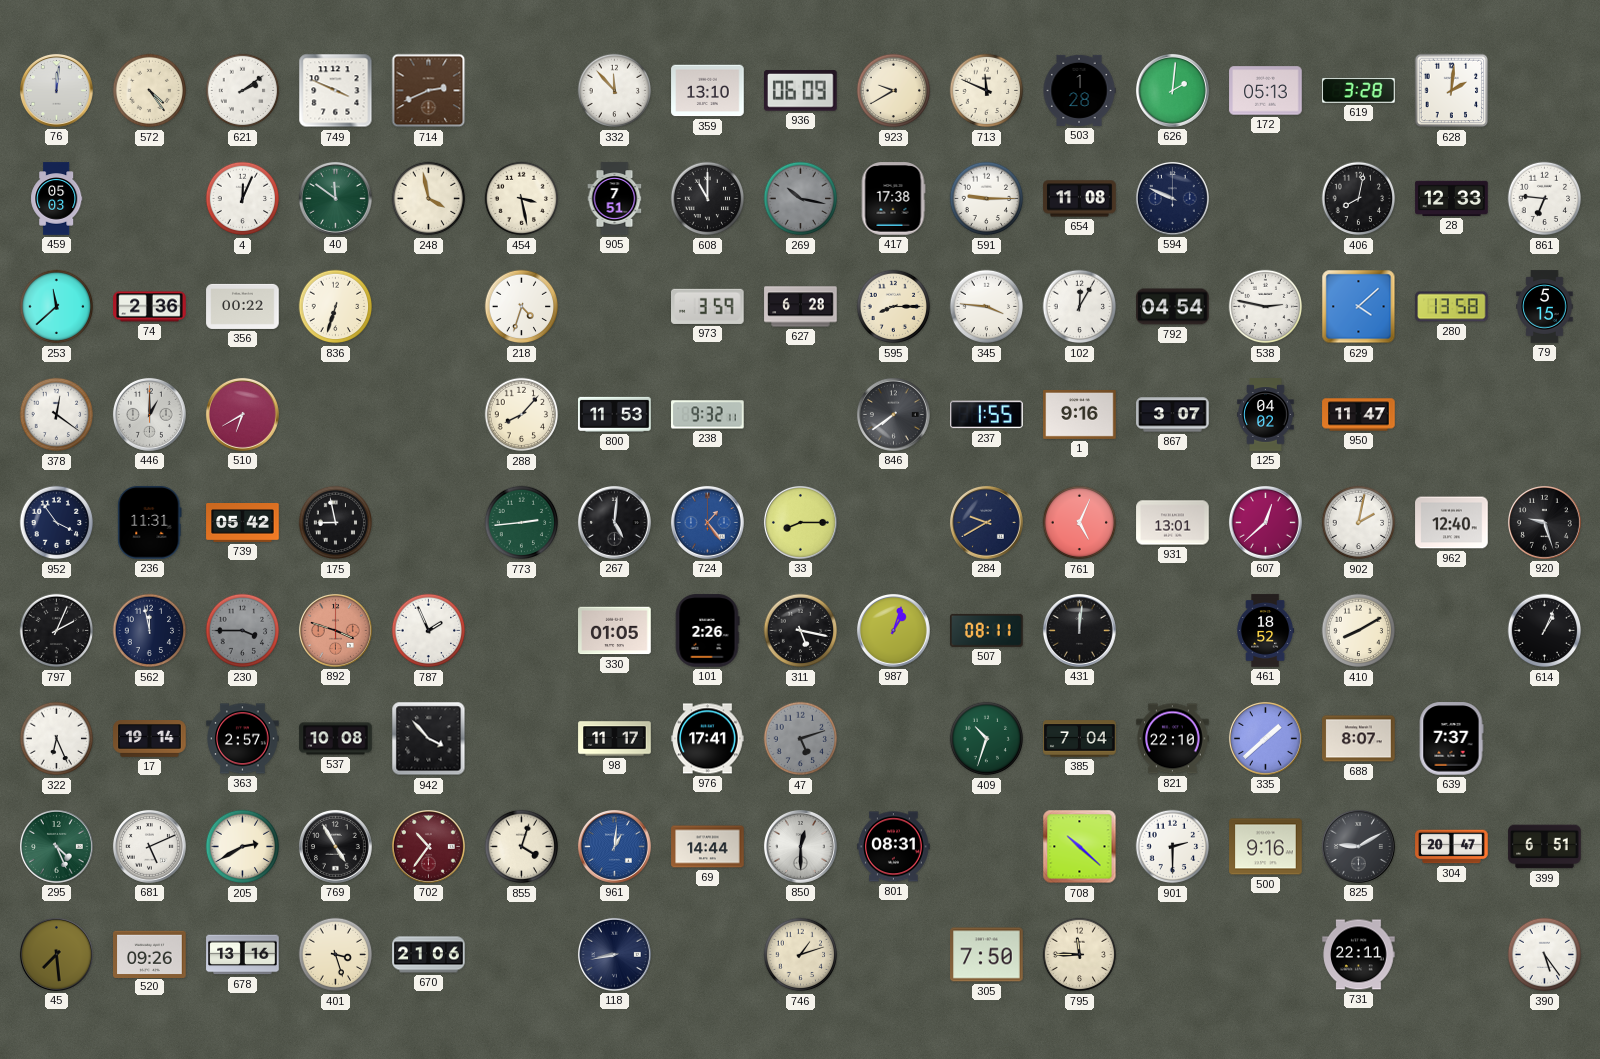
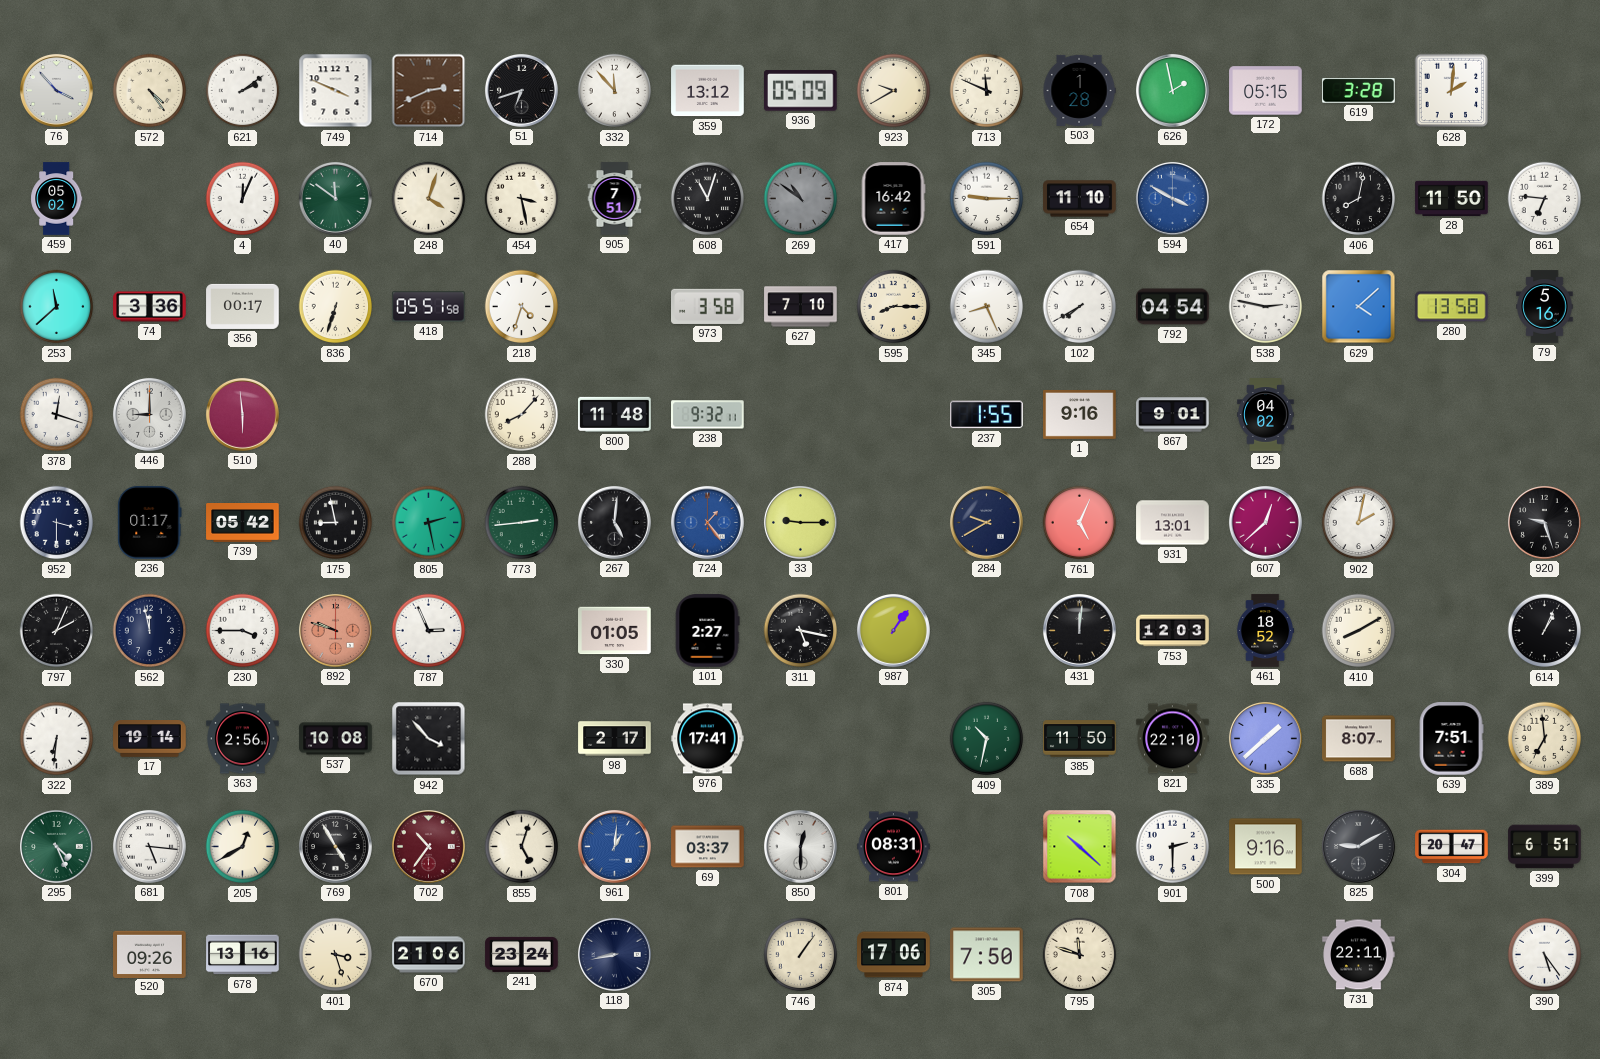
76: 12:01 -> 3:53 (56, 90)
51: none -> 6:42 (521, 90)
359: 13:10 -> 13:12 (708, 91)
936: 06:09 -> 05:09 (801, 91)
626: 2:01 -> 1:58 (1172, 90)
172: 05:13 -> 05:15 (1266, 91)
459: 05:03 -> 05:02 (57, 199)
248: 3:58 -> 4:03 (429, 199)
608: 11:00 -> 11:03 (708, 199)
269: 10:17 -> 10:51 (801, 199)
417: 17:38 -> 16:42 (893, 199)
654: 11:08 -> 11:10 (1080, 199)
594: 9:49 -> 3:50 (1172, 198)
594 dial: navy -> blue (1172, 198)
28: 12:33 -> 11:50 (1452, 198)
74: 2:36 -> 3:36 (150, 307)
356: 00:22 -> 00:17 (243, 306)
418: none -> 05:51 (429, 307)
973: 3:59 -> 3:58 (708, 306)
627: 6:28 -> 7:10 (801, 307)
345: 3:46 -> 8:26 (987, 307)
102: 12:05 -> 7:40 (1080, 307)
79: 5:15 -> 5:16 (1545, 307)
378: 12:21 -> 12:18 (57, 415)
446: 1:00 -> 9:00 (149, 414)
510: 6:40 -> 5:59 (242, 414)
800: 11:53 -> 11:48 (615, 414)
846: 7:39 -> none (893, 414)
867: 3:07 -> 9:01 (1173, 415)
950: 11:47 -> none (1359, 415)
952: 3:54 -> 3:30 (57, 523)
236: 11:31 -> 01:17 (150, 523)
805: none -> 2:28 (429, 523)
33: 8:15 -> 9:15 (800, 522)
962: 12:40 -> none (1452, 523)
230 dial: grey -> white (243, 631)
892: 3:48 -> 9:48 (335, 630)
787: 1:56 -> 2:56 (429, 631)
101: 2:26 -> 2:27 (707, 631)
987: 1:03 -> 1:06 (893, 630)
507: 08:11 -> none (987, 630)
753: none -> 12:03 (1173, 631)
322: 6:26 -> 6:31 (57, 739)
363: 2:57 -> 2:56 (243, 739)
98: 11:17 -> 2:17 (615, 739)
47: 5:12 -> none (801, 739)
409: 10:33 -> 10:32 (987, 739)
385: 7:04 -> 11:50 (1080, 739)
639: 7:37 -> 7:51 (1451, 739)
389: none -> 6:59 (1545, 739)
681: 5:11 -> 5:16 (149, 846)
205: 2:40 -> 12:40 (243, 847)
855: 4:03 -> 5:03 (522, 847)
69: 14:44 -> 03:37 (708, 847)
45: 7:29 -> none (56, 954)
241: none -> 23:24 (522, 954)
746: 1:12 -> 1:06 (801, 955)
874: none -> 17:06 (894, 955)
795: 11:45 -> 11:48 (1080, 955)
